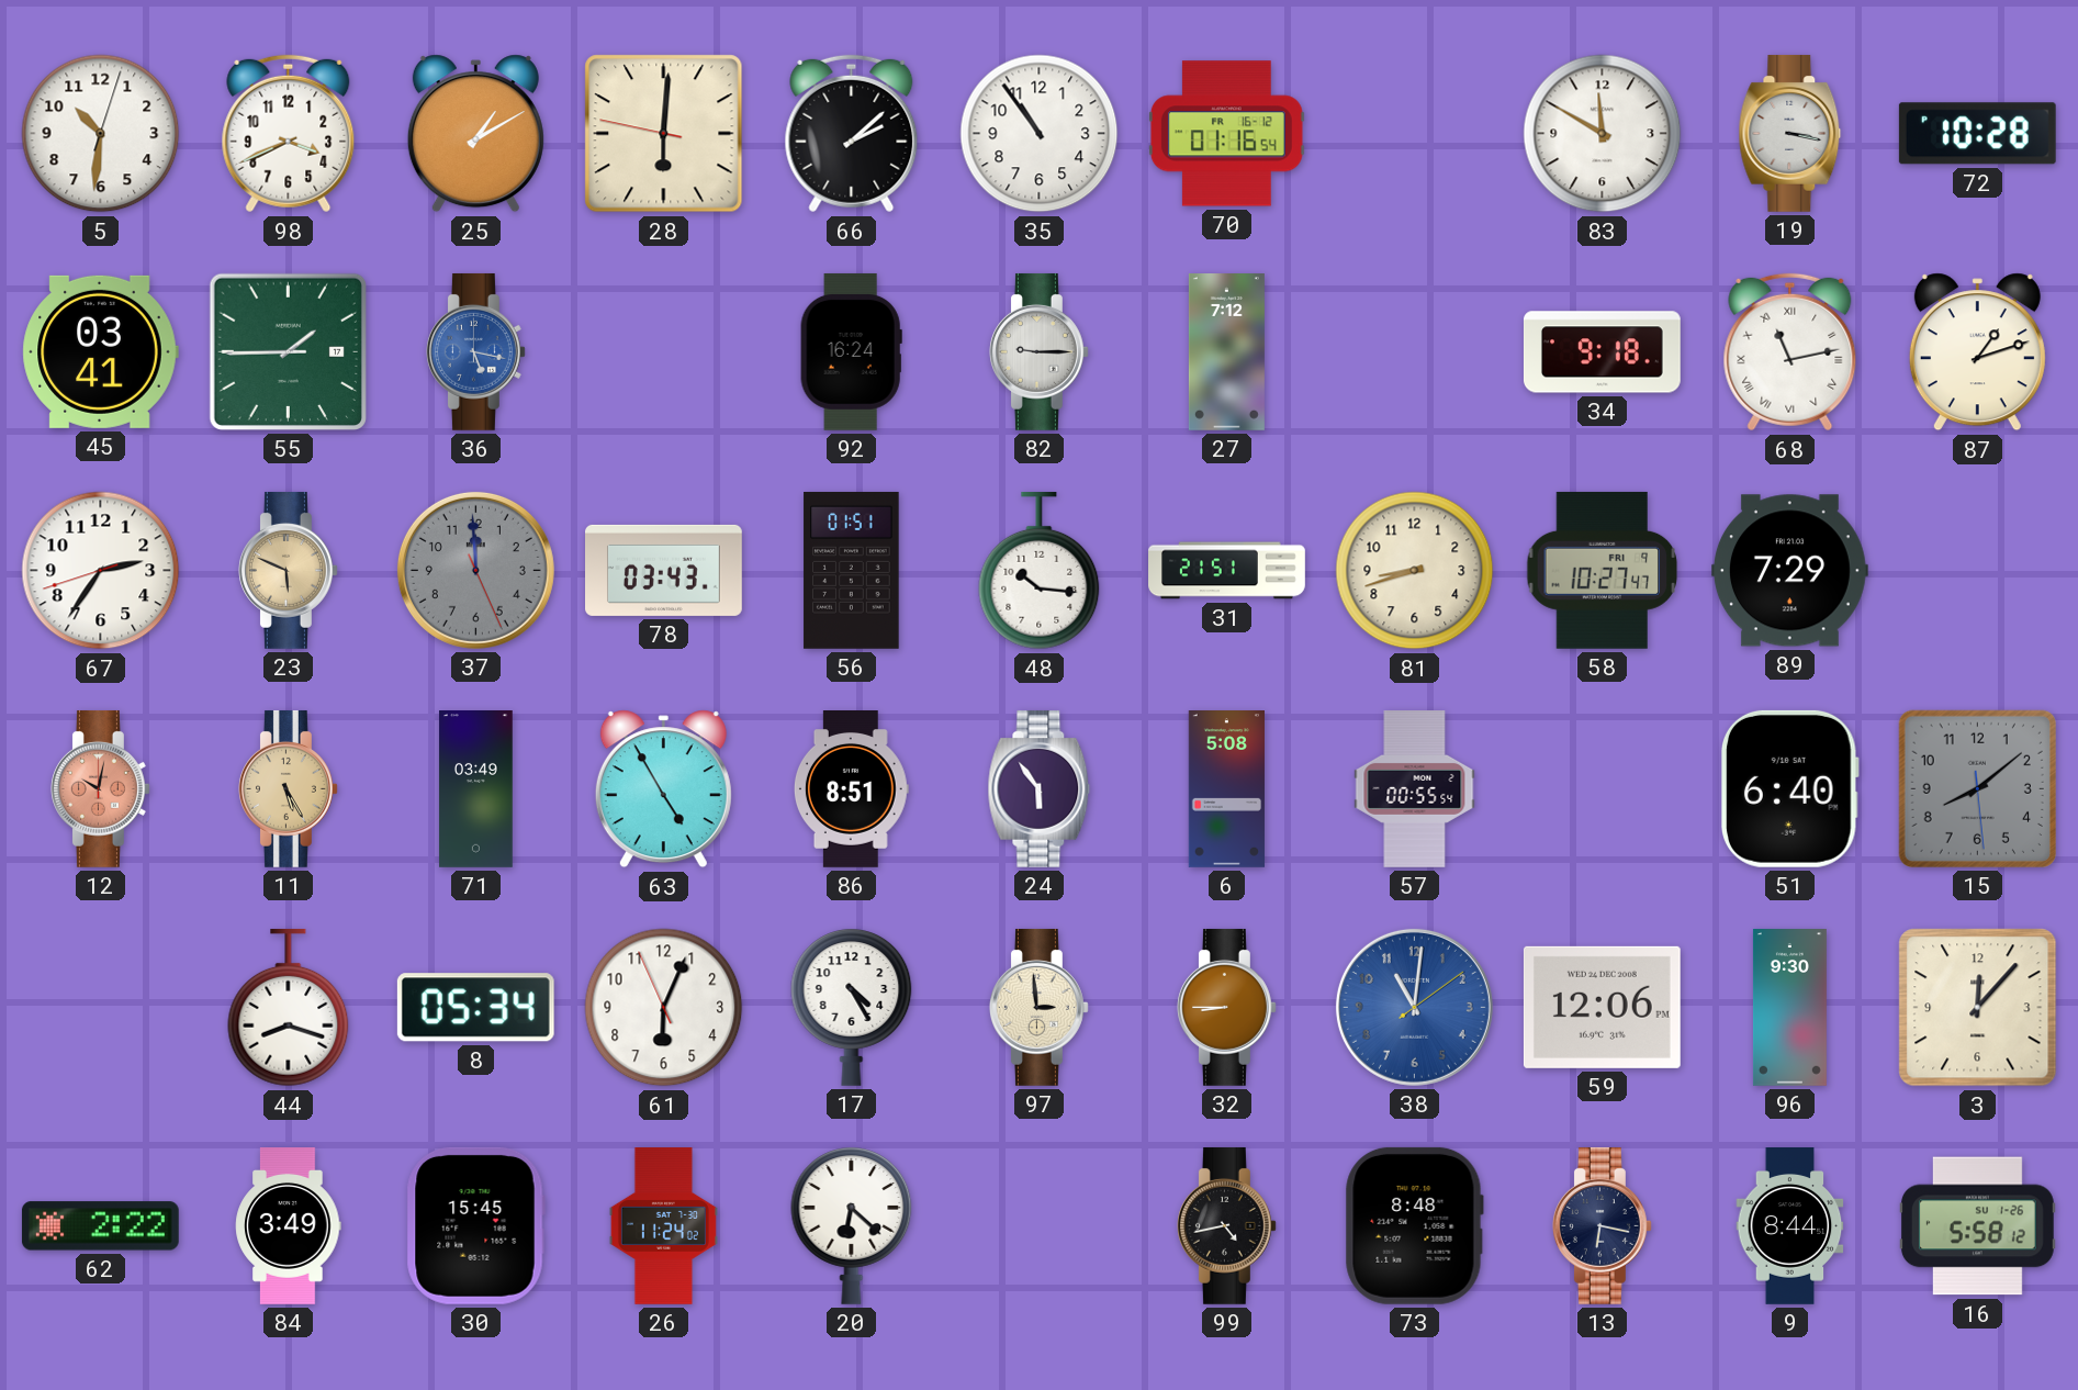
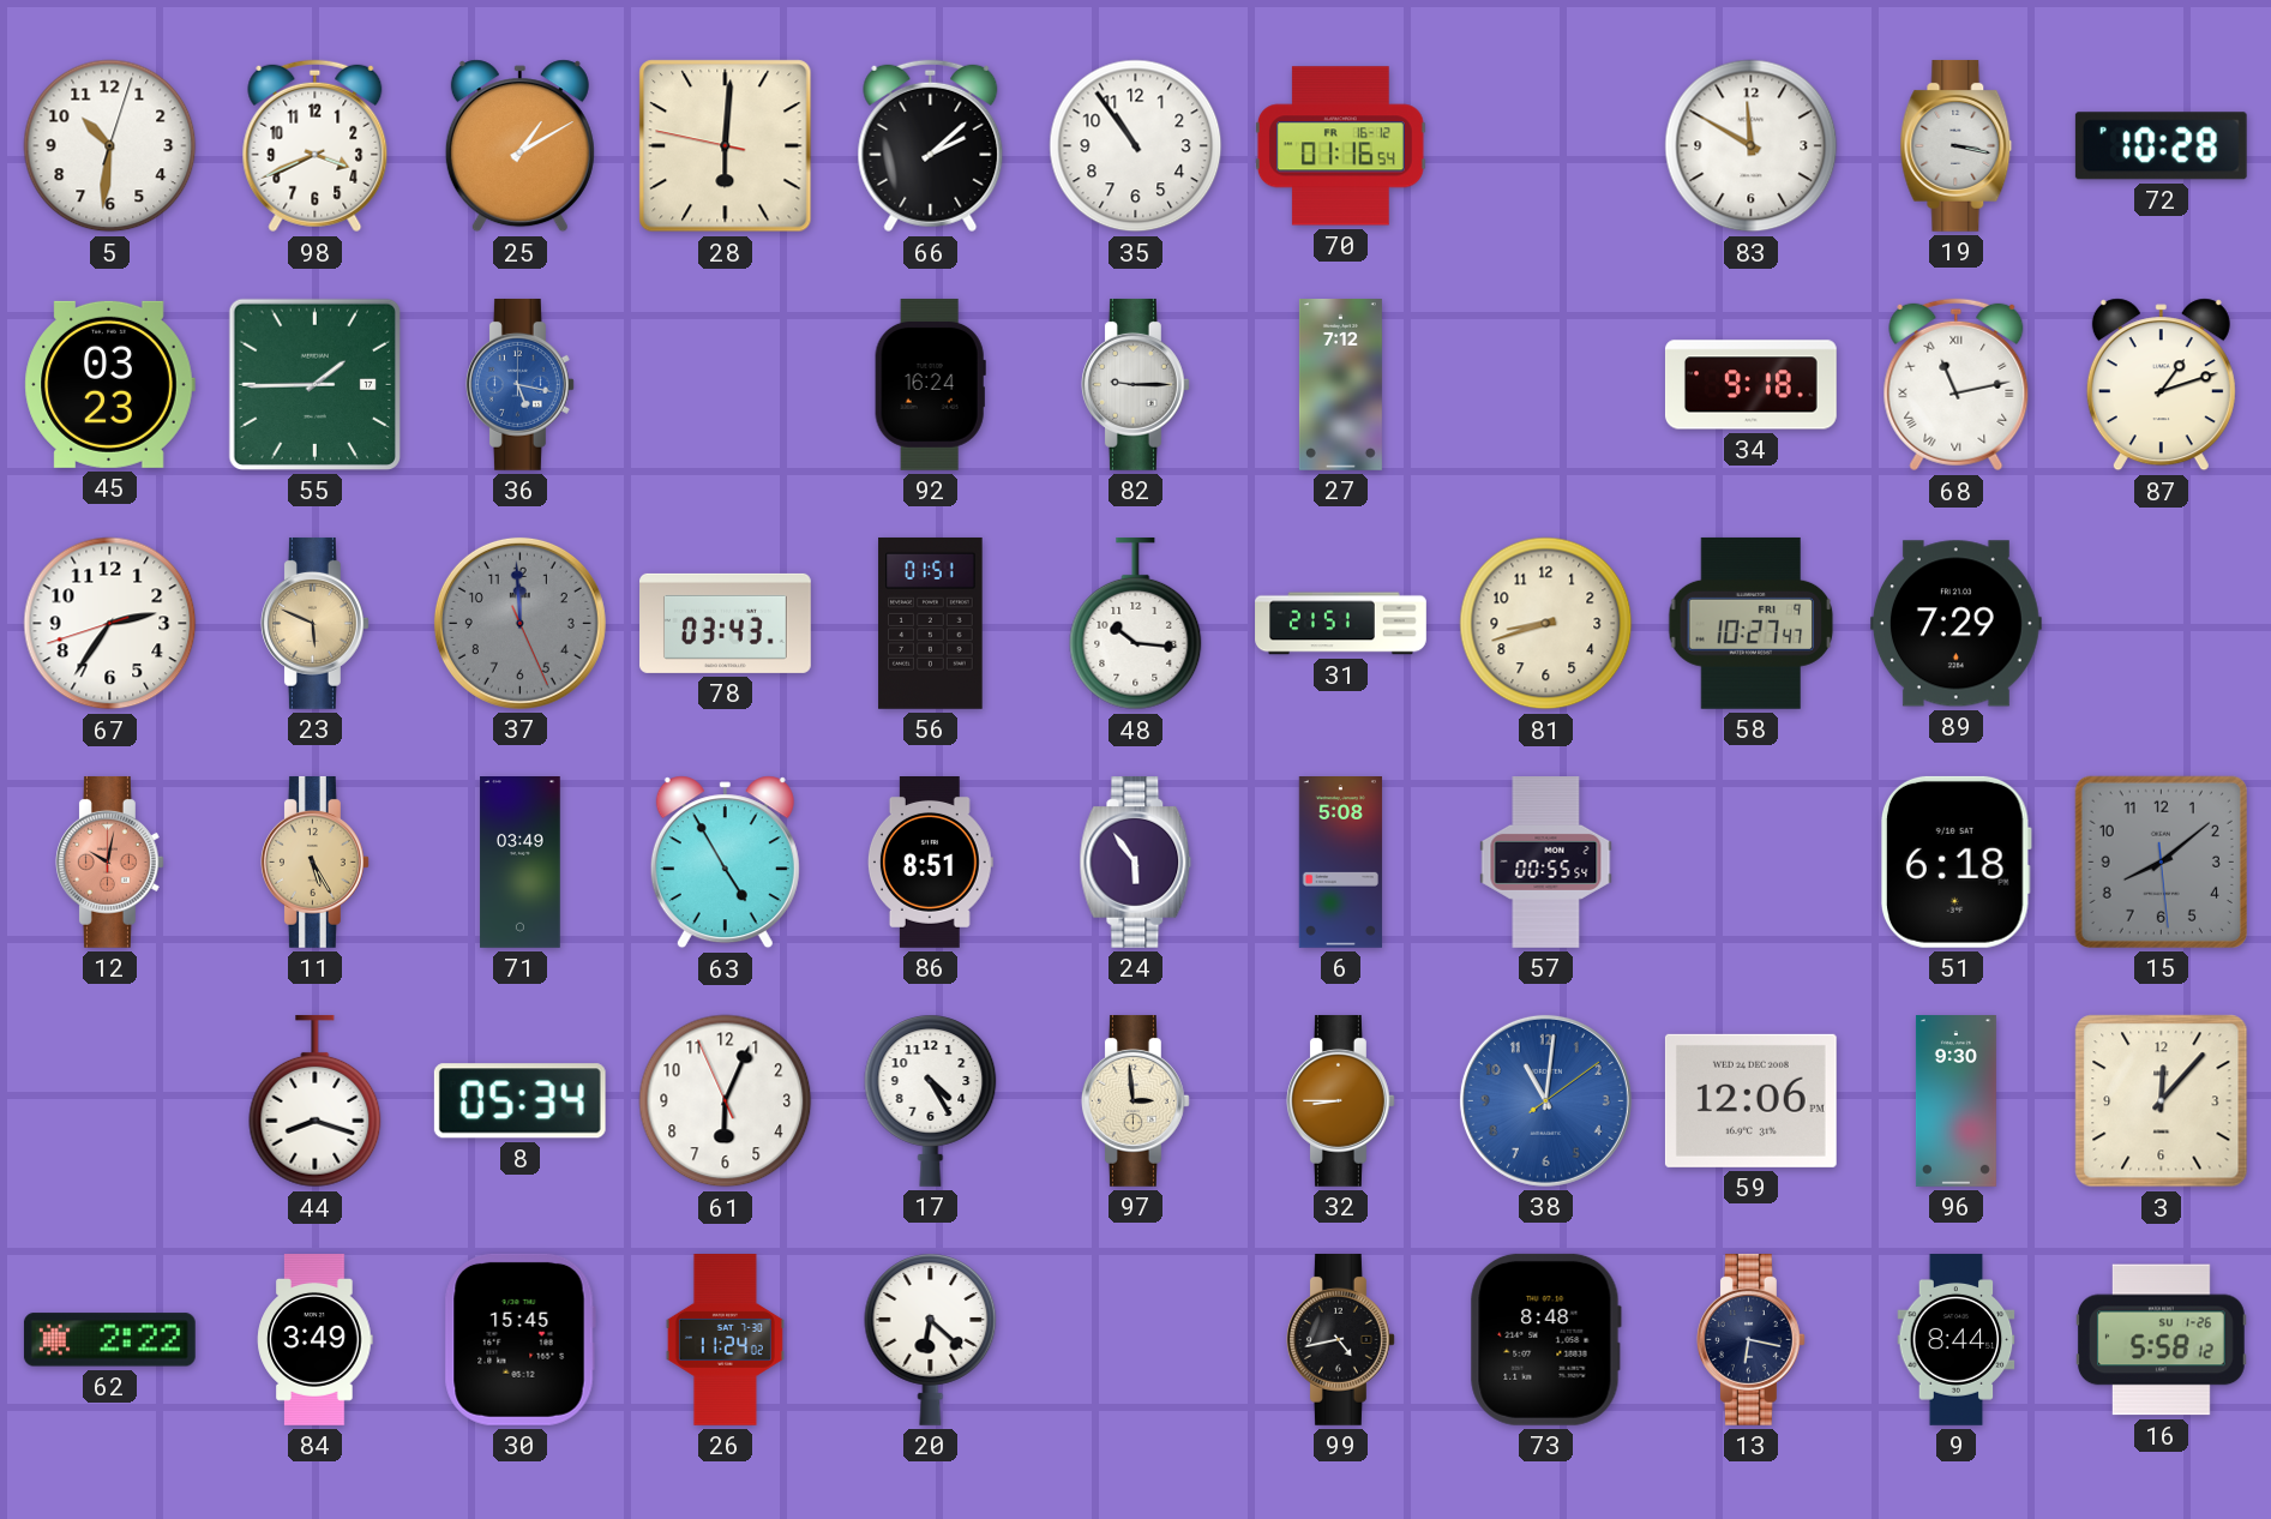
45: 03:41 -> 03:23 (109, 384)
51: 6:40 -> 6:18 (1955, 861)
